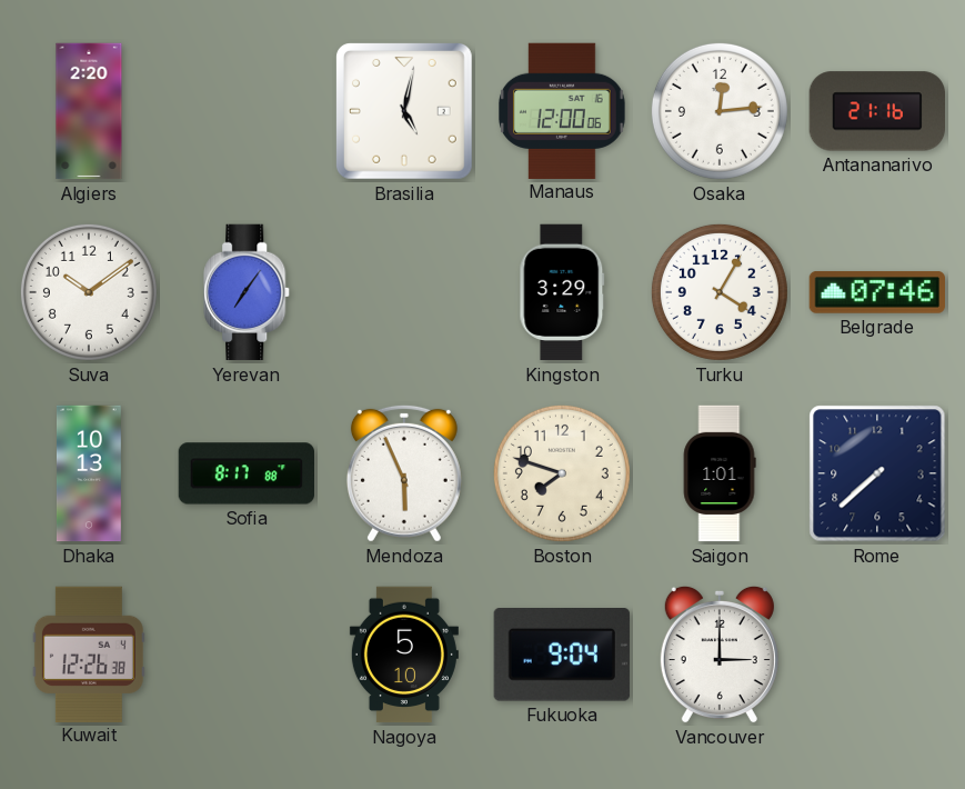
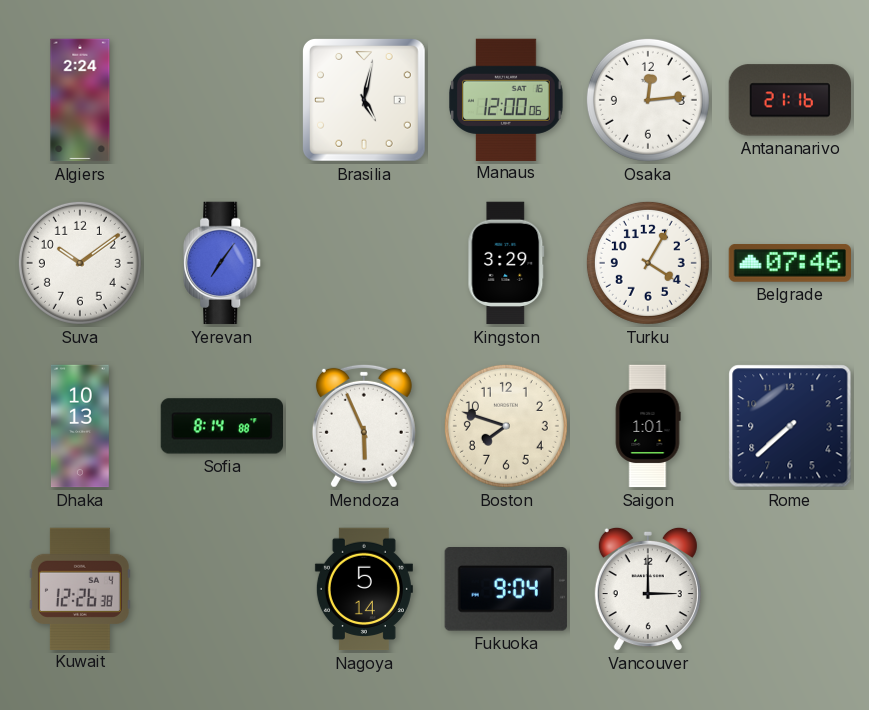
Algiers: 2:20 -> 2:24 (80, 100)
Sofia: 8:17 -> 8:14 (221, 426)
Nagoya: 5:10 -> 5:14 (364, 589)
